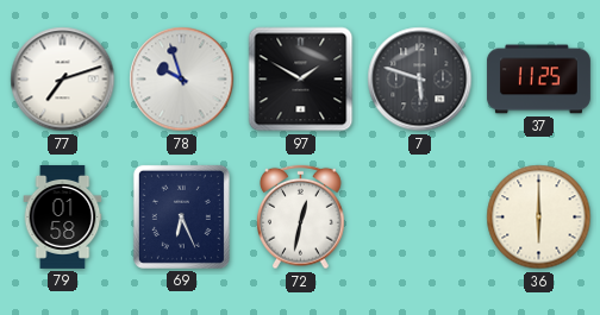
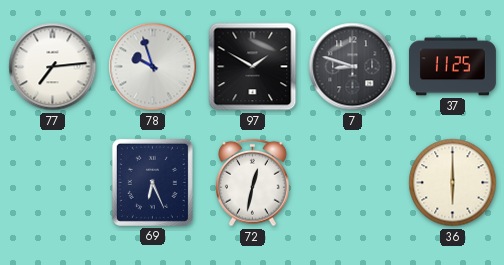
77: 7:12 -> 7:14 (53, 67)
7: 5:48 -> 8:48 (353, 67)
79: 01:58 -> none (63, 216)
